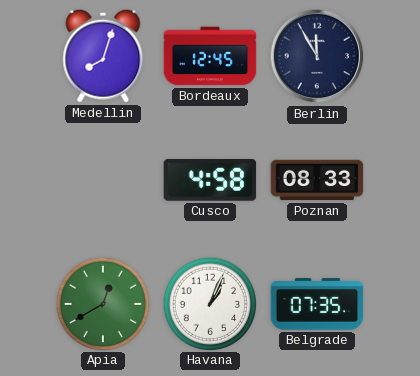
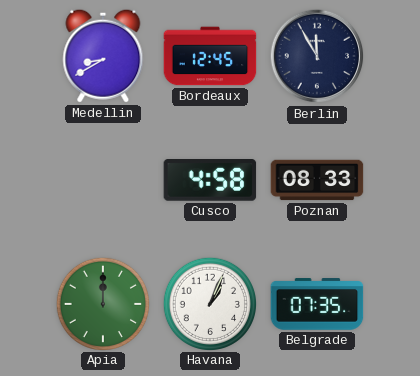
Medellin: 8:03 -> 8:40 (103, 56)
Apia: 12:40 -> 12:00 (102, 303)
